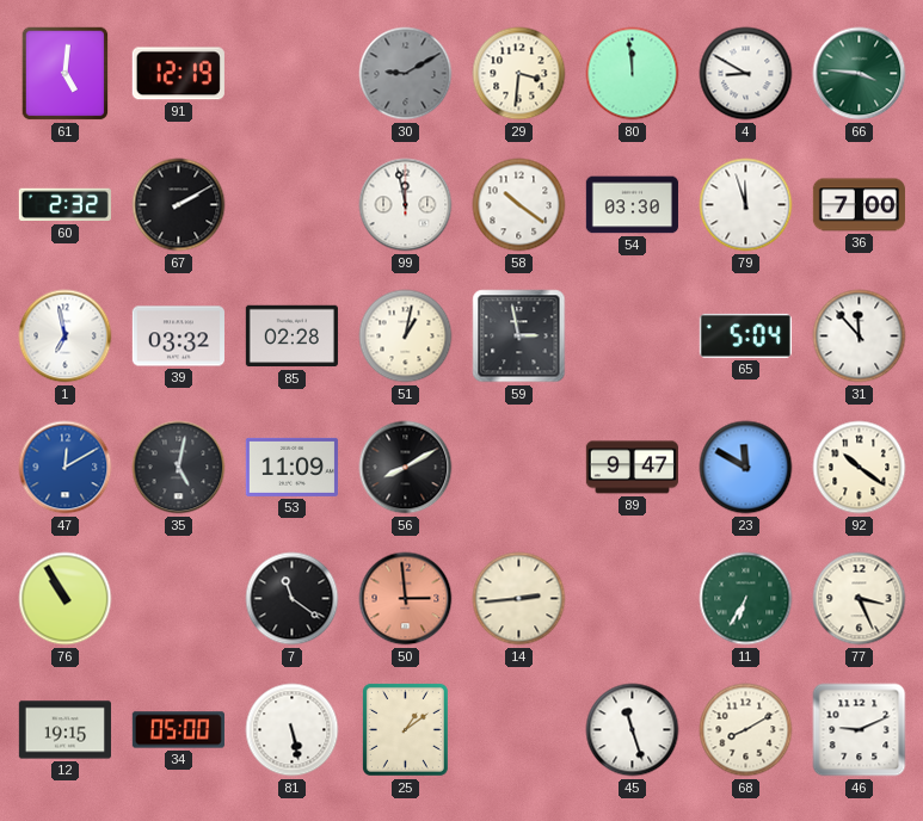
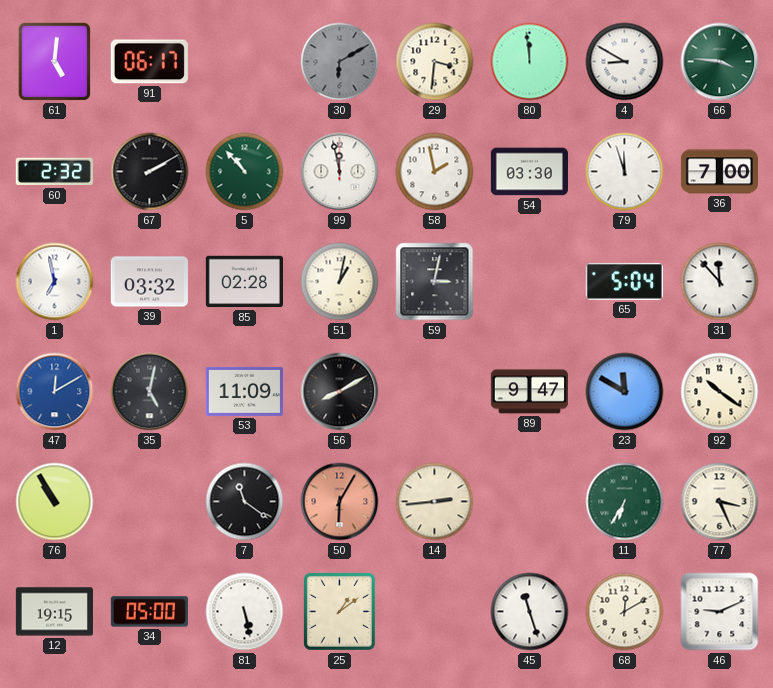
91: 12:19 -> 06:17 (149, 62)
30: 9:10 -> 6:10 (340, 62)
5: none -> 10:53 (245, 172)
58: 10:21 -> 1:58 (435, 172)
59: 2:58 -> 3:02 (435, 282)
50: 2:59 -> 6:05 (340, 502)
68: 8:10 -> 12:10 (625, 612)
